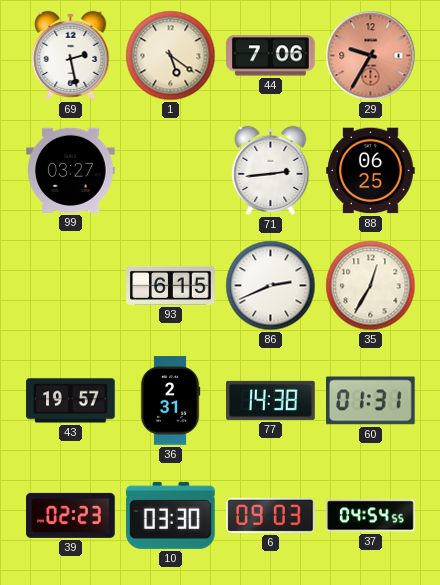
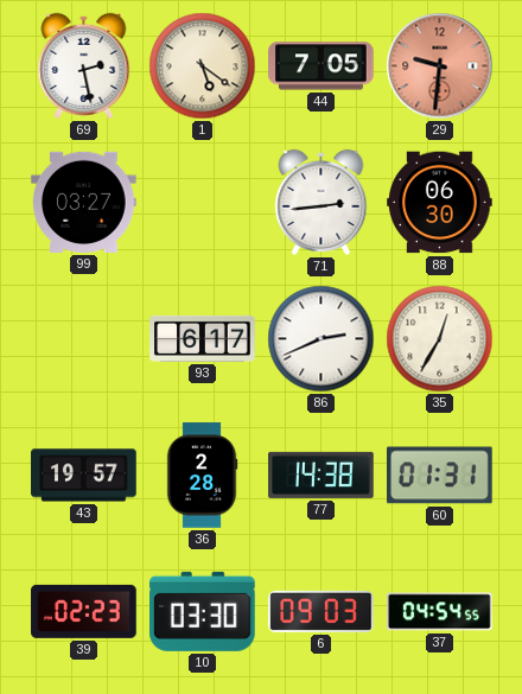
44: 7:06 -> 7:05 (322, 66)
29: 9:35 -> 9:31 (440, 66)
88: 06:25 -> 06:30 (440, 203)
93: 6:15 -> 6:17 (203, 338)
36: 2:31 -> 2:28 (202, 476)
